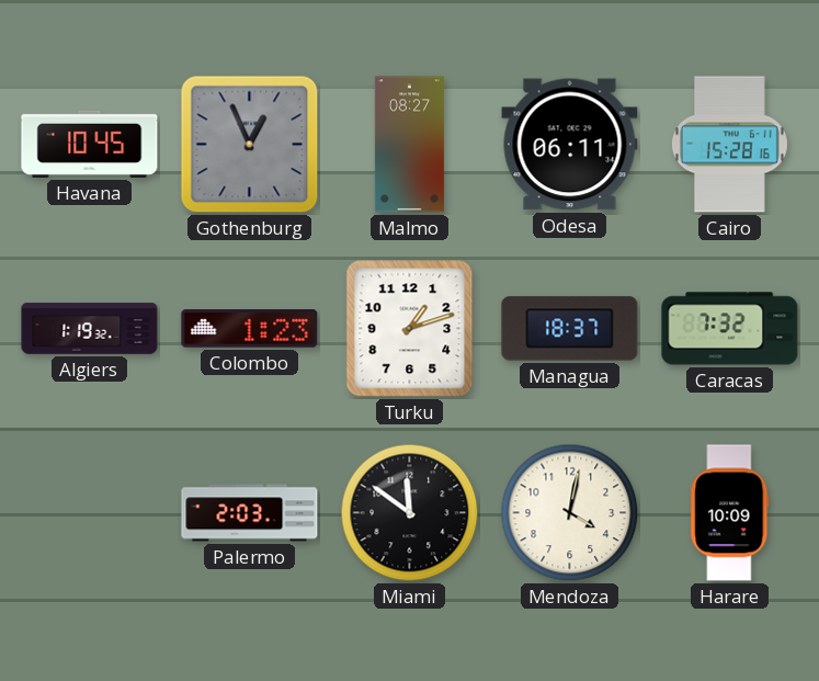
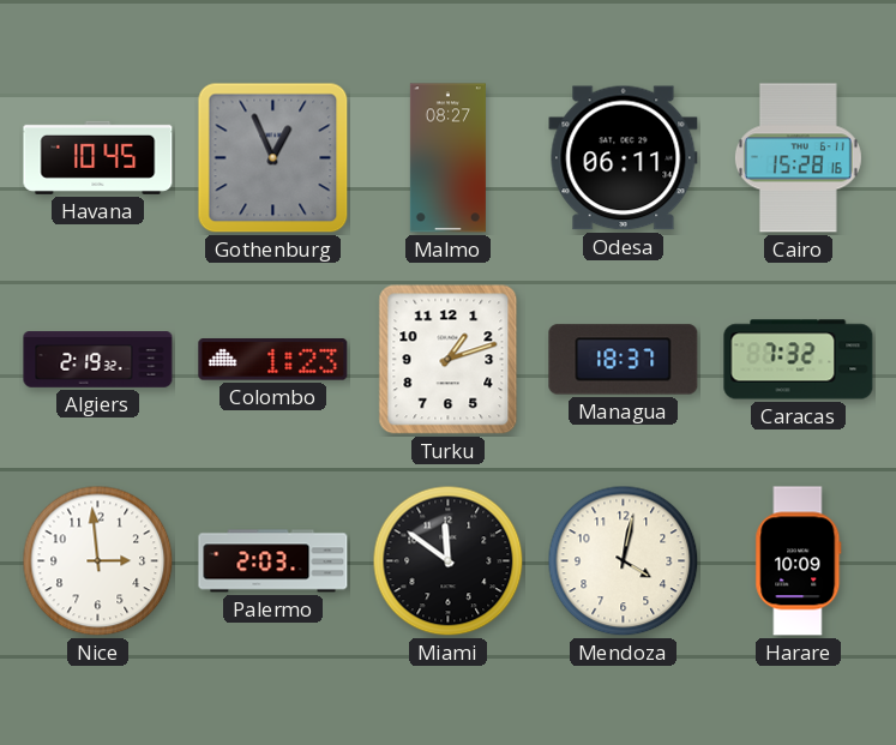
Algiers: 1:19 -> 2:19 (98, 360)
Nice: none -> 2:59 (98, 561)
